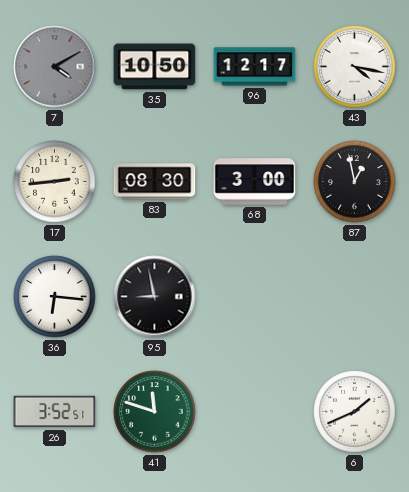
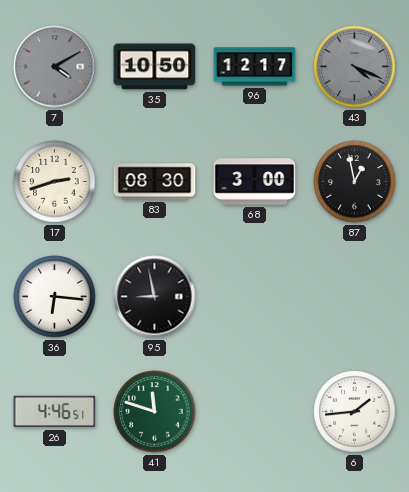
43: 4:17 -> 4:19 (355, 67)
43 dial: white -> grey (355, 67)
17: 2:44 -> 2:42 (55, 182)
26: 3:52 -> 4:46 (55, 412)
6: 1:41 -> 1:44 (355, 412)
